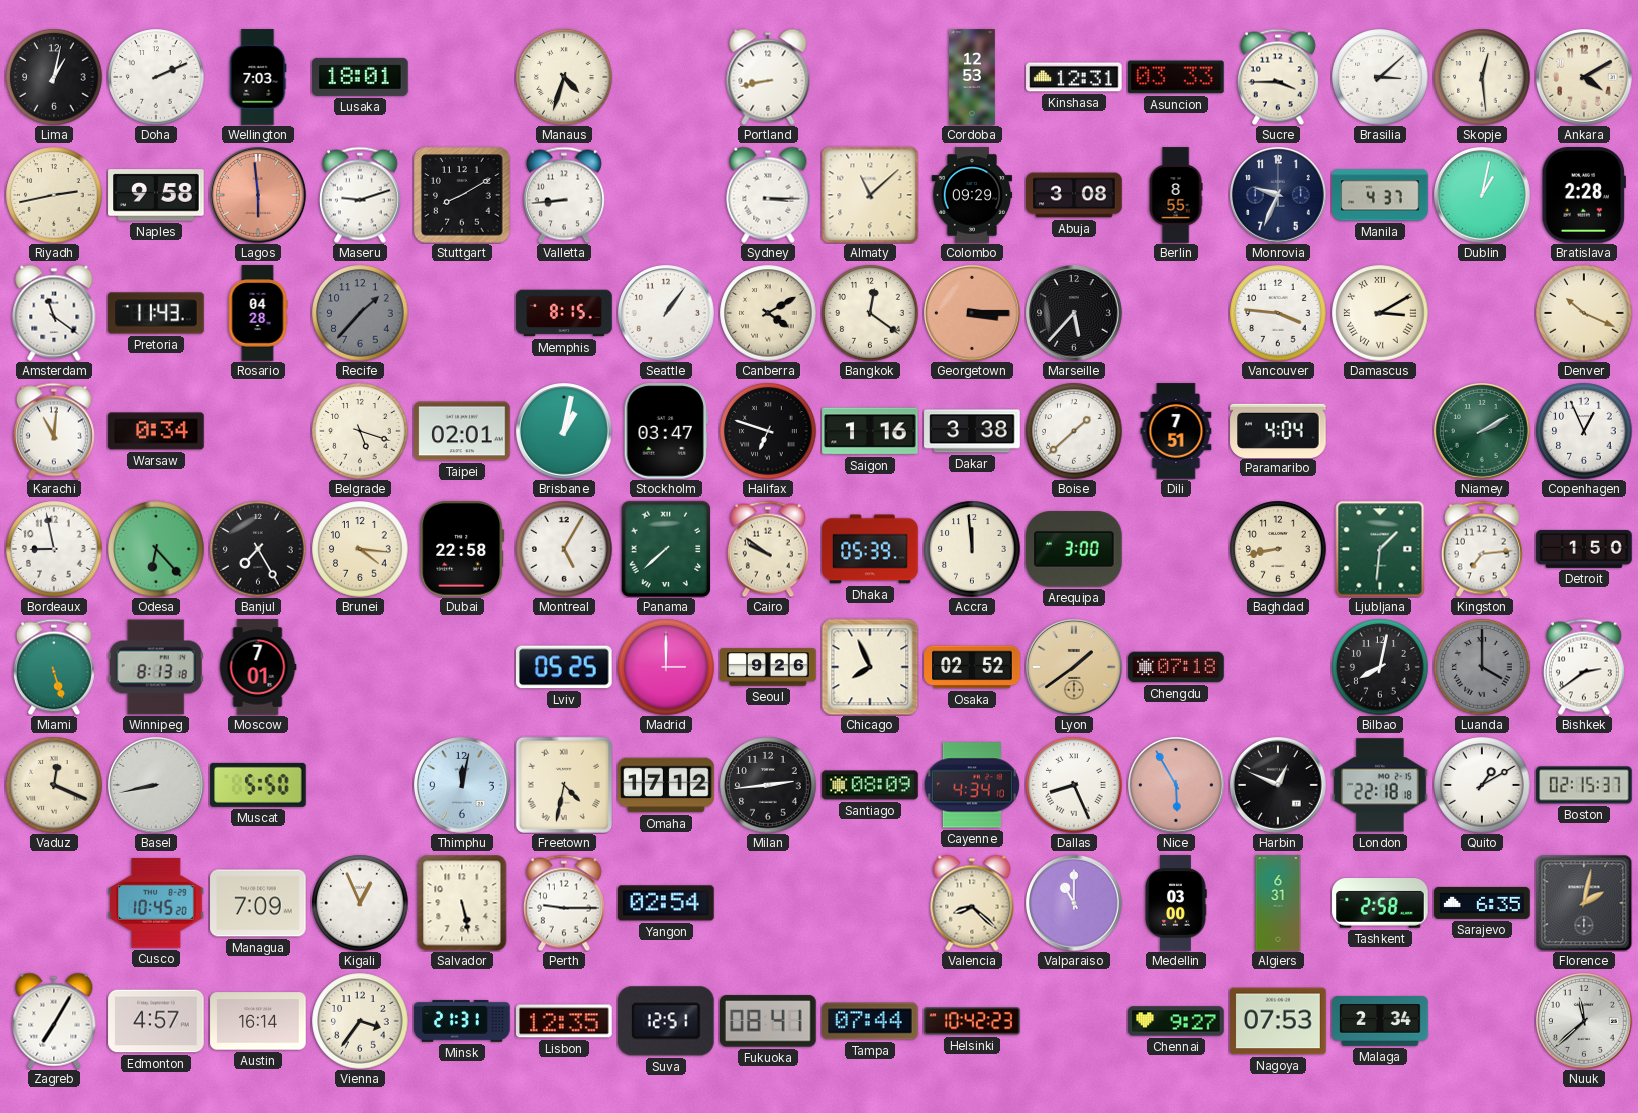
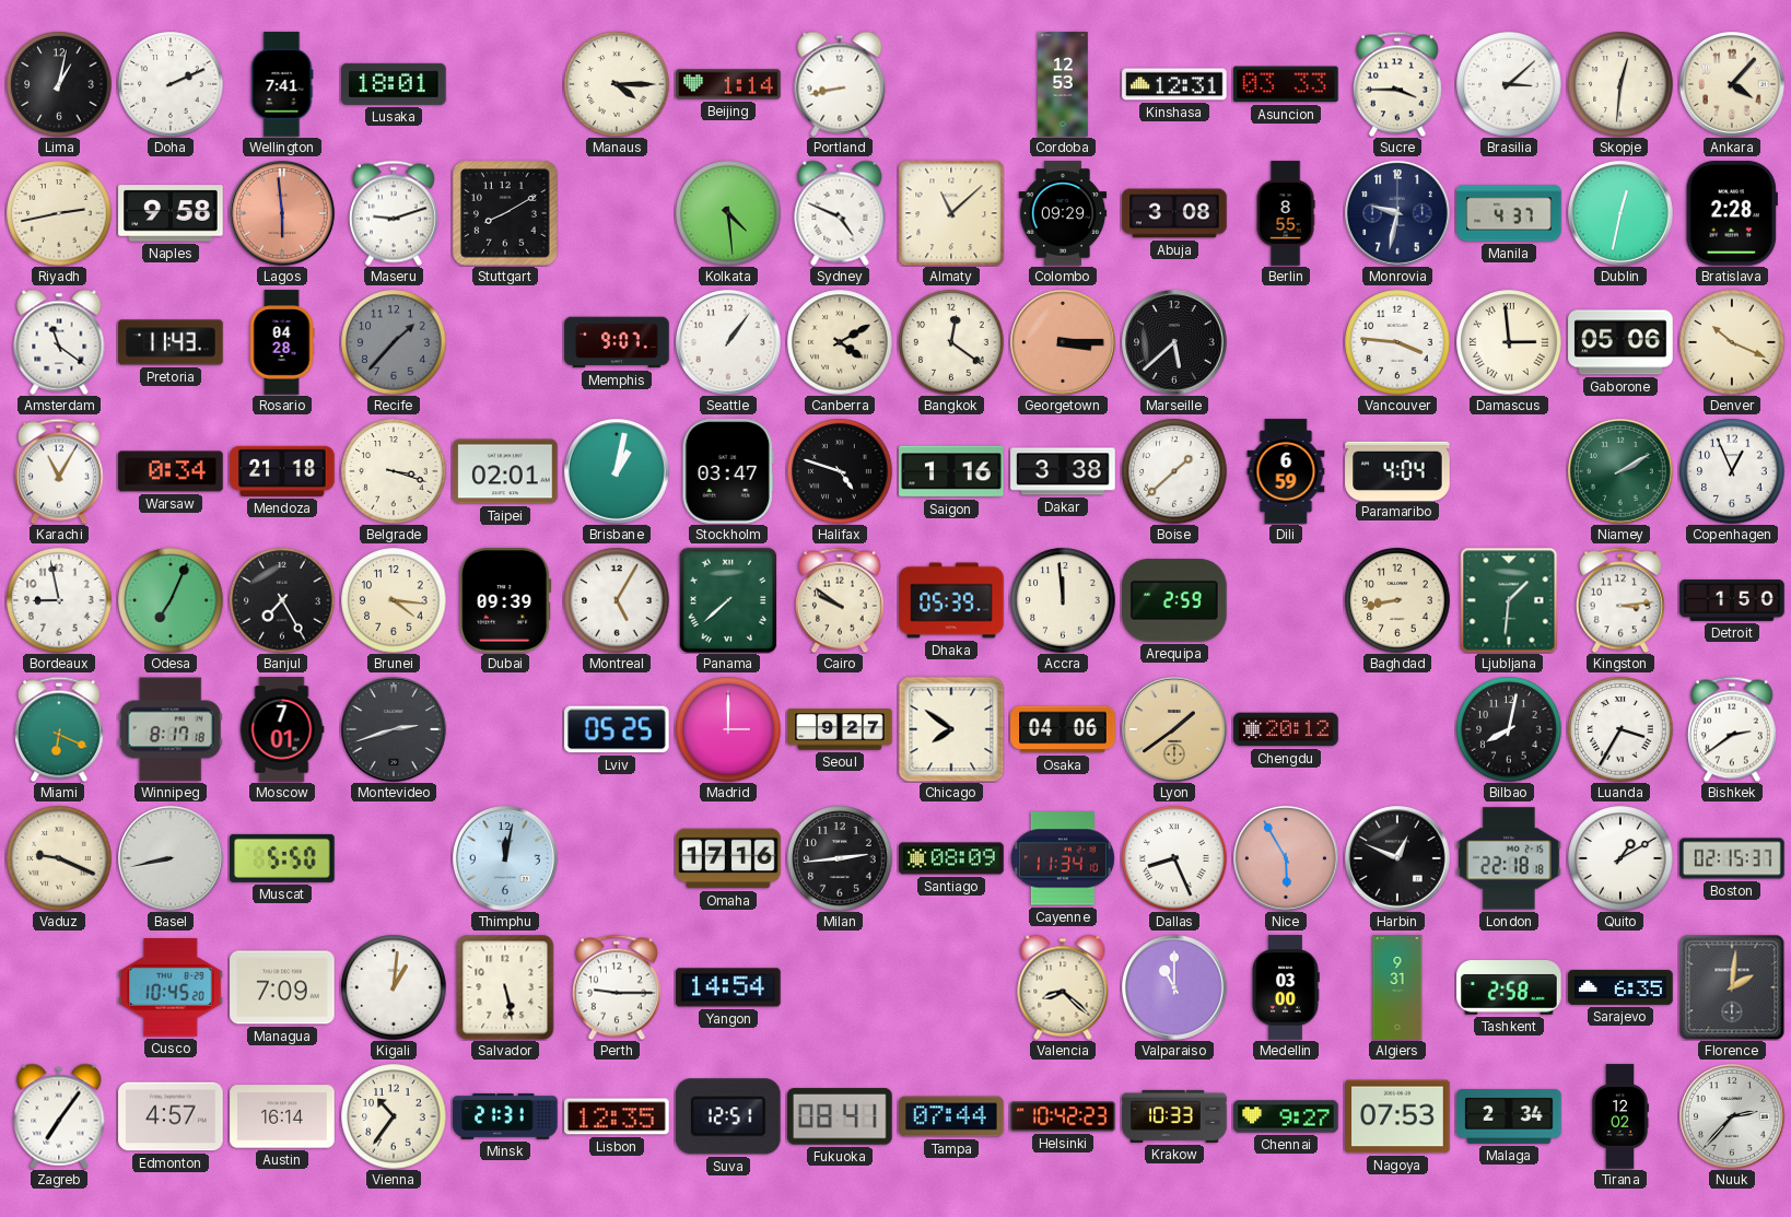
Wellington: 7:03 -> 7:41 (282, 84)
Manaus: 4:33 -> 4:15 (617, 84)
Beijing: none -> 1:14 (728, 84)
Skopje: 12:29 -> 12:31 (1620, 84)
Ankara: 4:10 -> 4:07 (1733, 85)
Valletta: 8:44 -> none (564, 195)
Kolkata: none -> 4:29 (728, 213)
Sydney: 3:15 -> 4:49 (840, 213)
Monrovia: 9:34 -> 9:32 (1398, 214)
Dublin: 1:02 -> 12:32 (1622, 214)
Memphis: 8:15 -> 9:07 (617, 342)
Marseille: 5:37 -> 5:38 (1175, 343)
Damascus: 3:10 -> 2:59 (1509, 342)
Gaborone: none -> 05:06 (1620, 342)
Karachi: 11:01 -> 11:05 (59, 471)
Mendoza: none -> 21:18 (282, 471)
Belgrade: 5:18 -> 3:18 (394, 471)
Halifax: 6:48 -> 4:48 (840, 471)
Dili: 7:51 -> 6:59 (1286, 471)
Odesa: 6:23 -> 7:04 (171, 600)
Dubai: 22:58 -> 09:39 (505, 600)
Arequipa: 3:00 -> 2:59 (1174, 600)
Kingston: 7:14 -> 3:14 (1620, 600)
Miami: 5:27 -> 6:19 (59, 729)
Winnipeg: 8:13 -> 8:17 (171, 729)
Montevideo: none -> 2:42 (395, 730)
Seoul: 9:26 -> 9:27 (840, 729)
Chicago: 7:56 -> 7:51 (951, 729)
Osaka: 02:52 -> 04:06 (1063, 729)
Chengdu: 07:18 -> 20:12 (1286, 729)
Luanda: 4:00 -> 3:35 (1620, 729)
Luanda dial: grey -> white (1620, 729)
Vaduz: 12:19 -> 9:19 (59, 858)
Freetown: 4:32 -> none (564, 785)
Omaha: 17:12 -> 17:16 (728, 858)
Cayenne: 4:34 -> 11:34 (1063, 858)
Kigali: 12:56 -> 1:01 (394, 987)
Yangon: 02:54 -> 14:54 (728, 987)
Algiers: 6:31 -> 9:31 (1397, 987)
Florence: 2:02 -> 2:01 (1732, 987)
Zagreb: 7:05 -> 7:06 (59, 1116)
Vienna: 3:36 -> 10:36 (394, 1116)
Krakow: none -> 10:33 (1174, 1116)
Tirana: none -> 12:02 (1619, 1116)
Nuuk: 11:38 -> 2:37 (1733, 1117)
